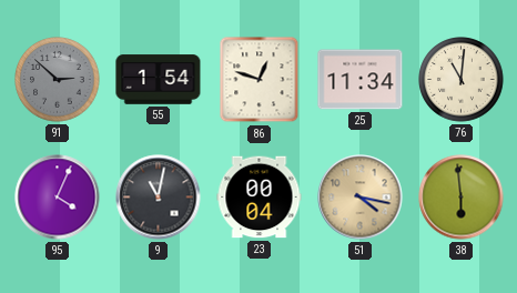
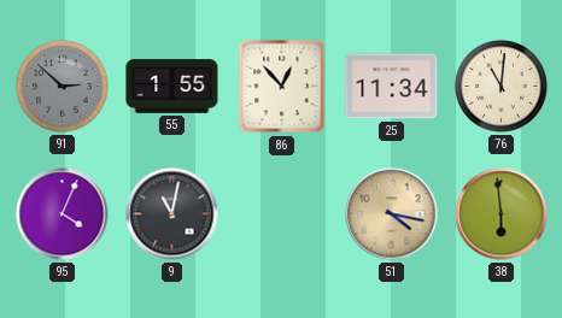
55: 1:54 -> 1:55 (172, 87)
86: 12:48 -> 12:53 (282, 87)
23: 00:04 -> none (260, 198)
